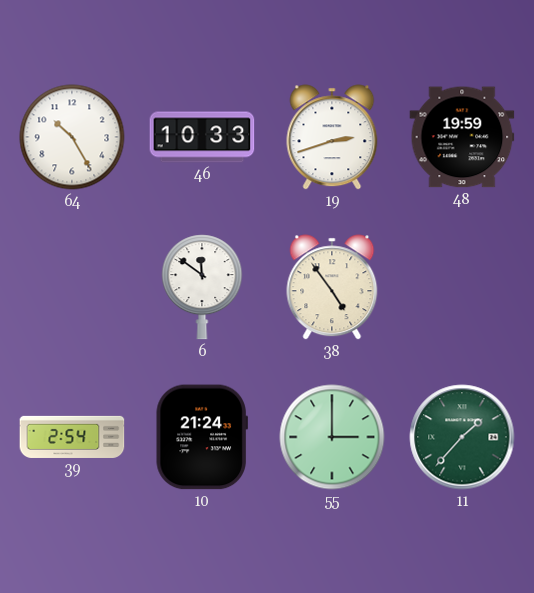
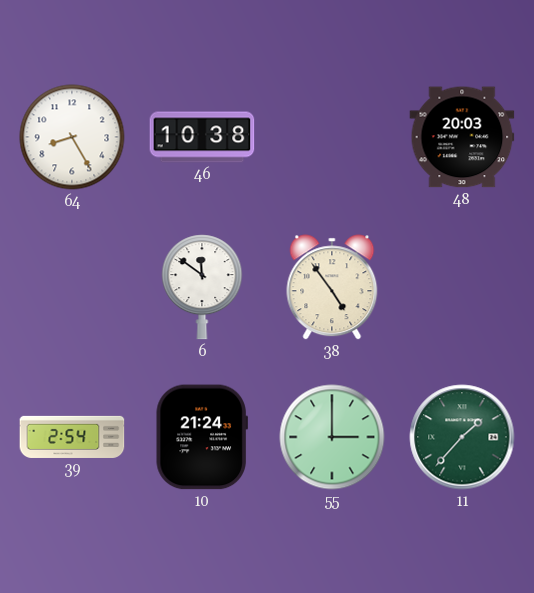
64: 10:25 -> 8:25 (72, 137)
46: 10:33 -> 10:38 (202, 137)
19: 2:42 -> none (332, 137)
48: 19:59 -> 20:03 (462, 137)
